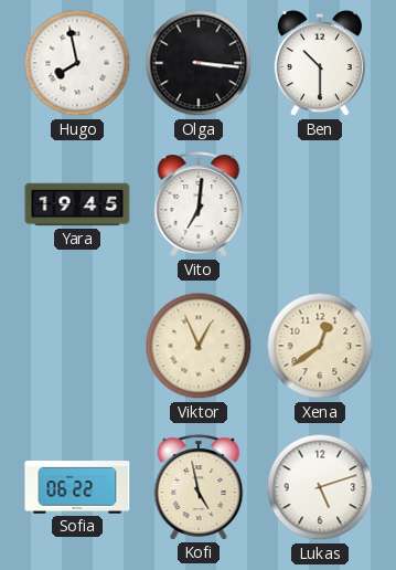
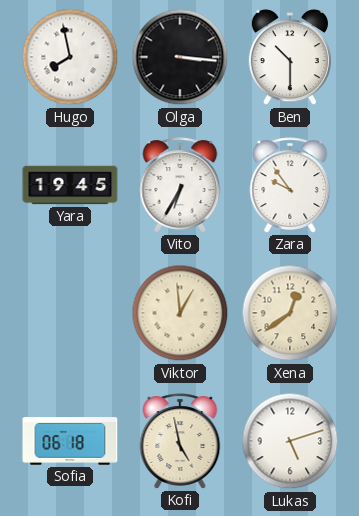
Vito: 7:01 -> 6:35 (180, 185)
Zara: none -> 9:54 (290, 185)
Viktor: 12:56 -> 12:59 (180, 313)
Sofia: 06:22 -> 06:18 (70, 441)
